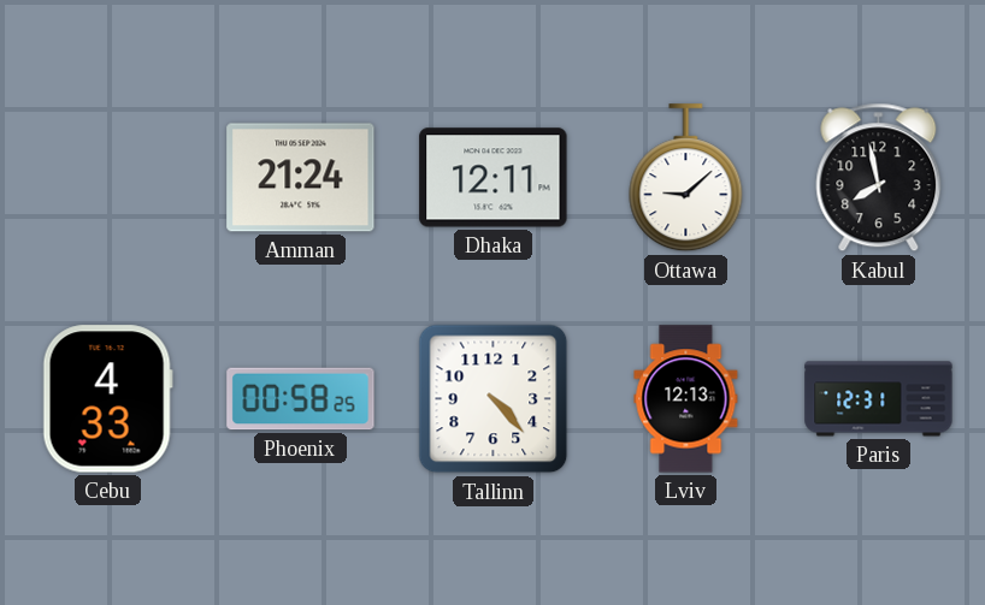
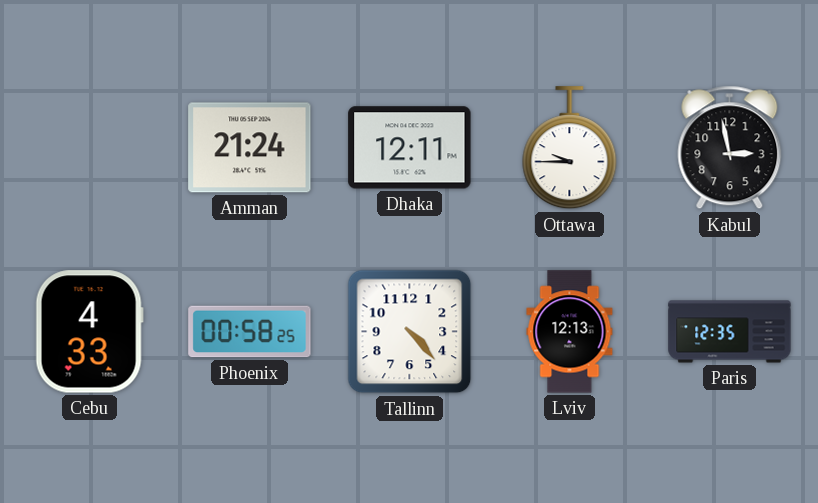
Ottawa: 9:08 -> 9:45 (570, 148)
Kabul: 7:58 -> 2:58 (730, 148)
Paris: 12:31 -> 12:35 (730, 332)
